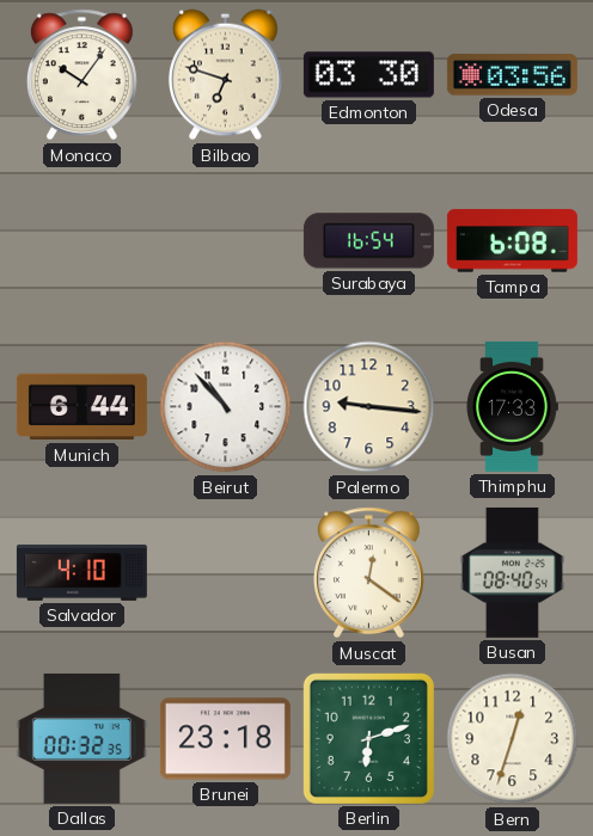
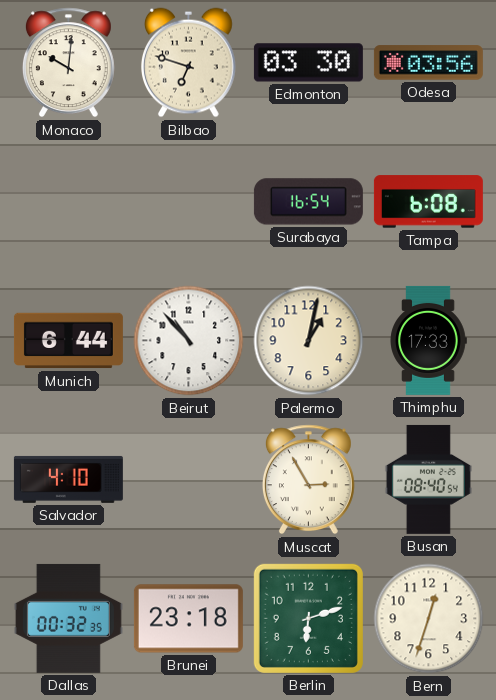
Monaco: 10:06 -> 10:01 (68, 63)
Palermo: 9:16 -> 1:02 (309, 341)
Muscat: 12:21 -> 2:55 (308, 480)
